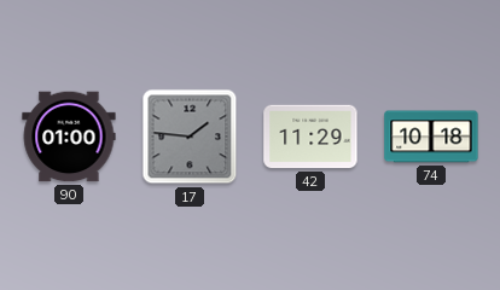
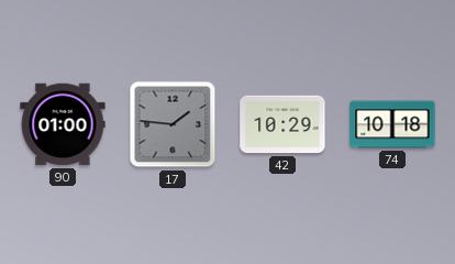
42: 11:29 -> 10:29 (282, 124)
